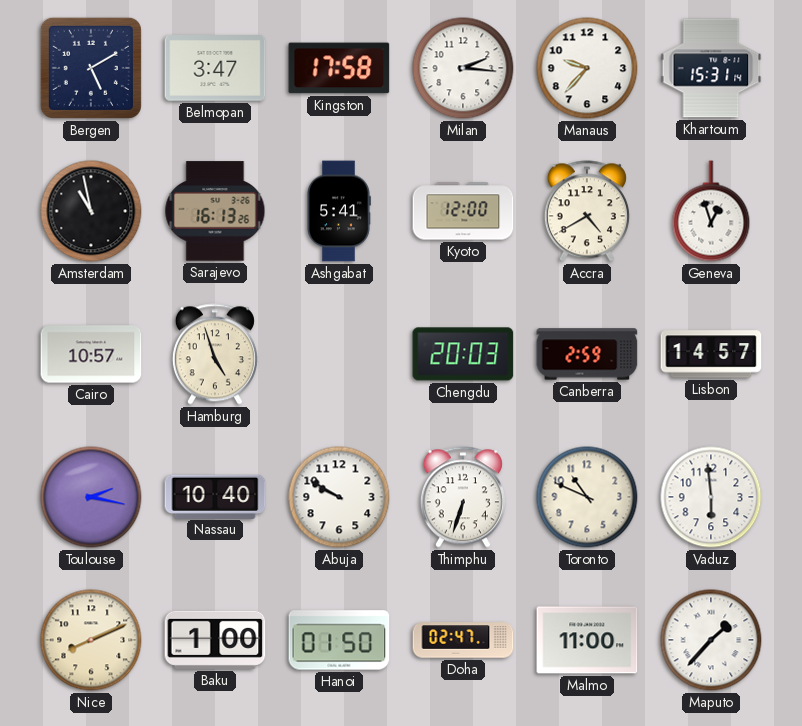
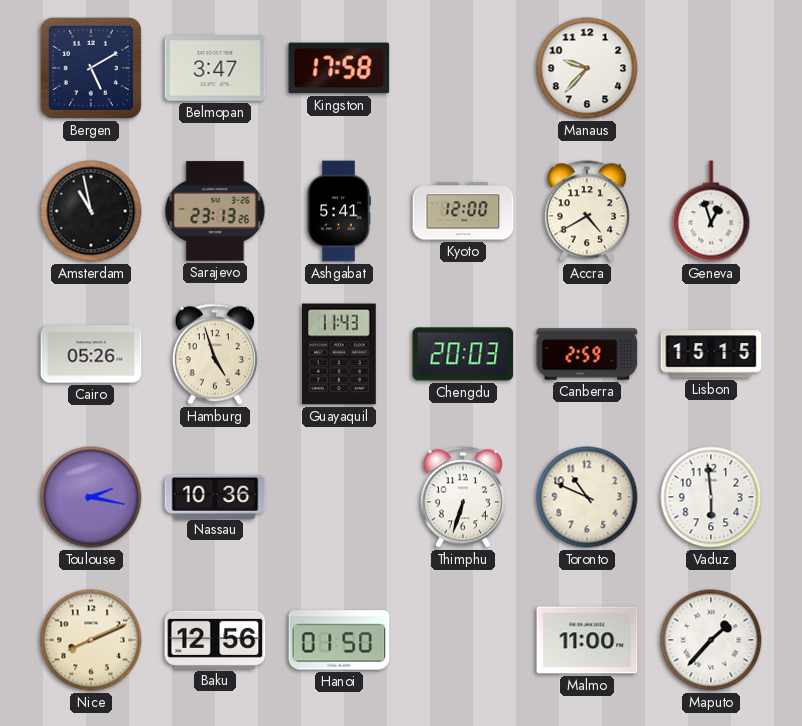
Milan: 2:16 -> none (463, 68)
Khartoum: 15:31 -> none (711, 68)
Sarajevo: 16:13 -> 23:13 (215, 211)
Cairo: 10:57 -> 05:26 (91, 354)
Guayaquil: none -> 11:43 (339, 354)
Lisbon: 14:57 -> 15:15 (711, 354)
Nassau: 10:40 -> 10:36 (215, 496)
Abuja: 9:50 -> none (339, 497)
Baku: 1:00 -> 12:56 (215, 640)
Doha: 02:47 -> none (463, 640)
